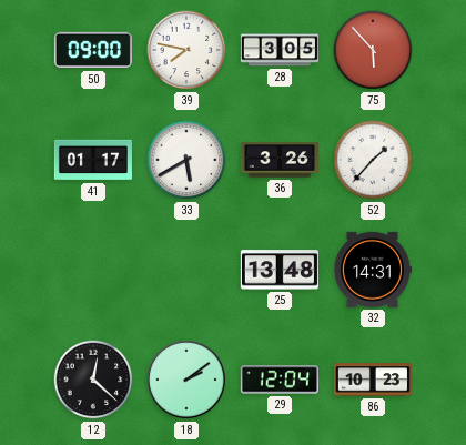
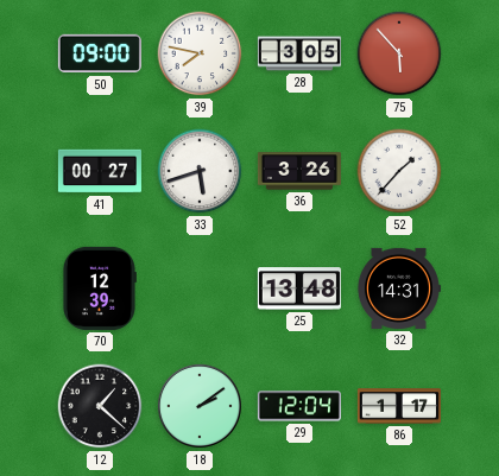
41: 01:17 -> 00:27 (100, 171)
33: 5:40 -> 5:42 (200, 171)
70: none -> 12:39 (100, 288)
12: 12:22 -> 1:22 (100, 406)
86: 10:23 -> 1:17 (399, 406)
